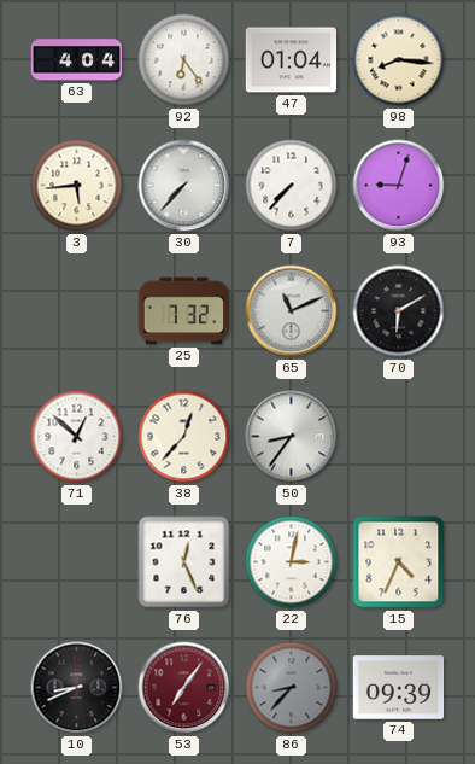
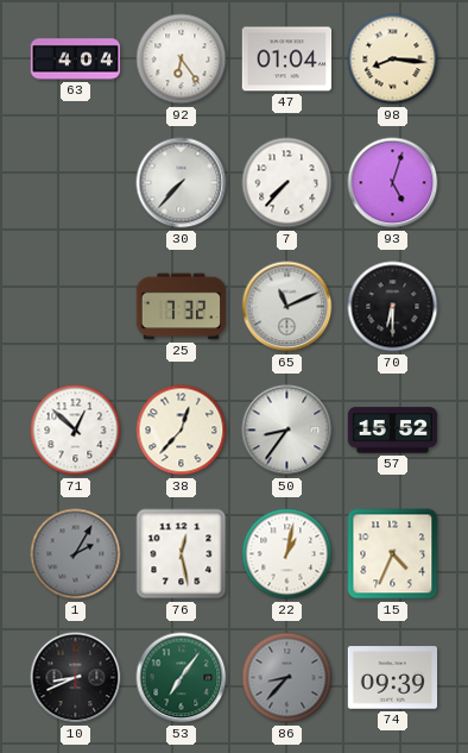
3: 5:44 -> none (77, 186)
93: 9:03 -> 5:03 (393, 183)
70: 6:10 -> 6:30 (393, 307)
57: none -> 15:52 (393, 431)
1: none -> 2:05 (76, 554)
76: 12:26 -> 12:28 (182, 554)
22: 3:02 -> 1:02 (287, 554)
53 dial: burgundy -> green (182, 678)
